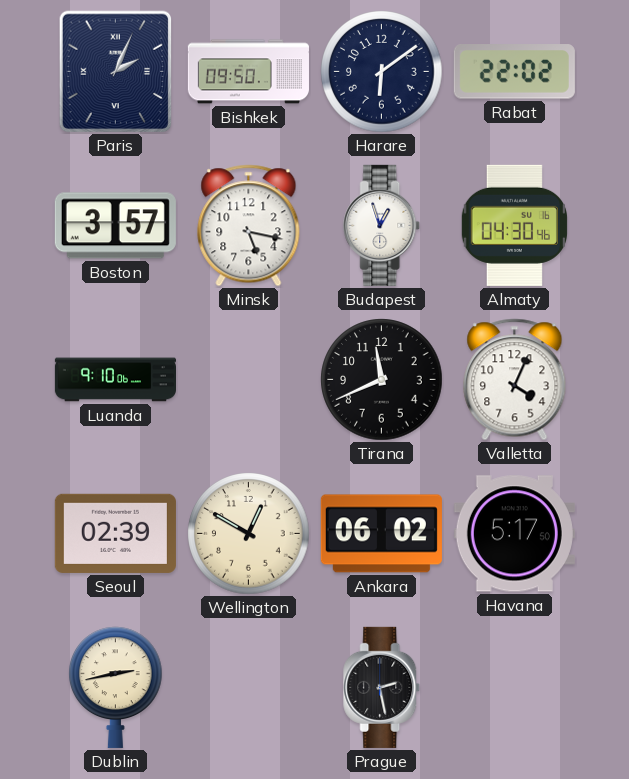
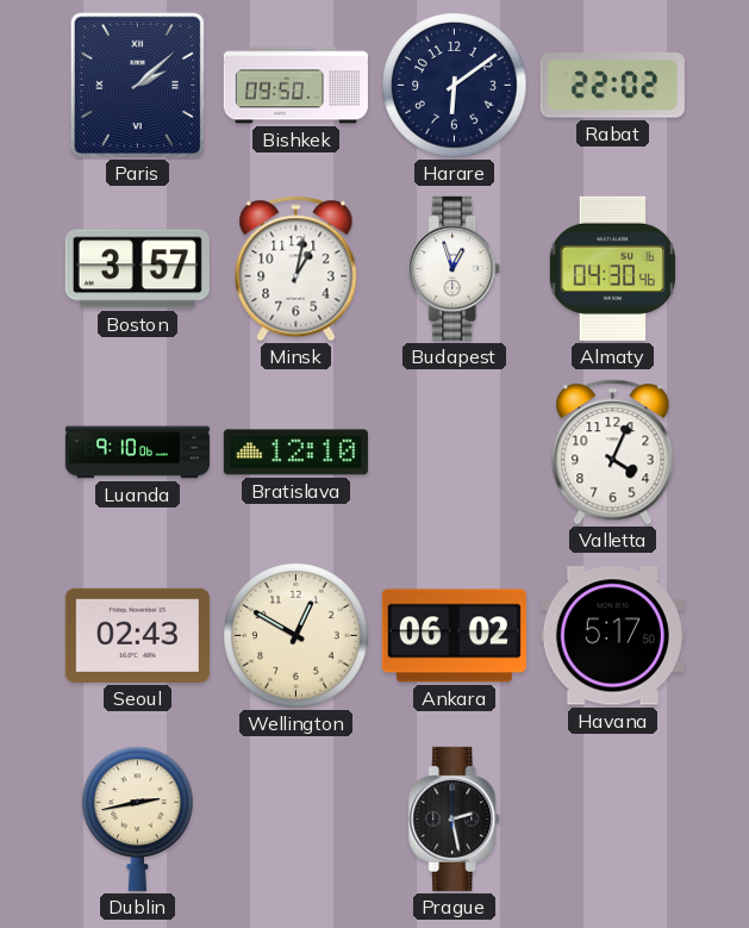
Paris: 2:04 -> 2:08 (138, 86)
Minsk: 5:17 -> 1:02 (297, 269)
Bratislava: none -> 12:10 (295, 453)
Tirana: 11:41 -> none (382, 380)
Seoul: 02:39 -> 02:43 (137, 635)
